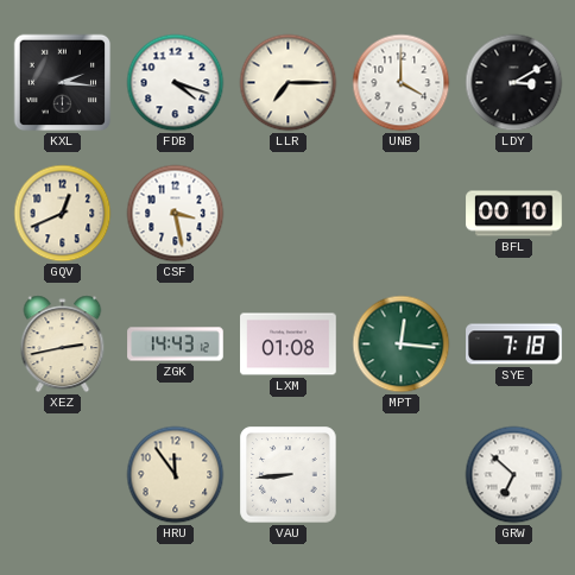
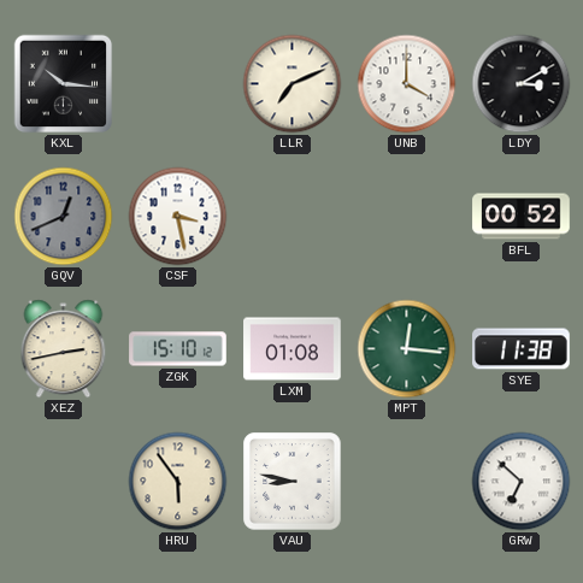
KXL: 2:16 -> 10:16 (64, 84)
FDB: 4:18 -> none (176, 83)
LLR: 7:15 -> 7:11 (293, 84)
GQV dial: cream -> grey (64, 217)
BFL: 00:10 -> 00:52 (522, 217)
ZGK: 14:43 -> 15:10 (178, 349)
SYE: 7:18 -> 11:38 (522, 349)
HRU: 11:54 -> 5:54 (178, 482)
VAU: 8:44 -> 8:47 (293, 482)
